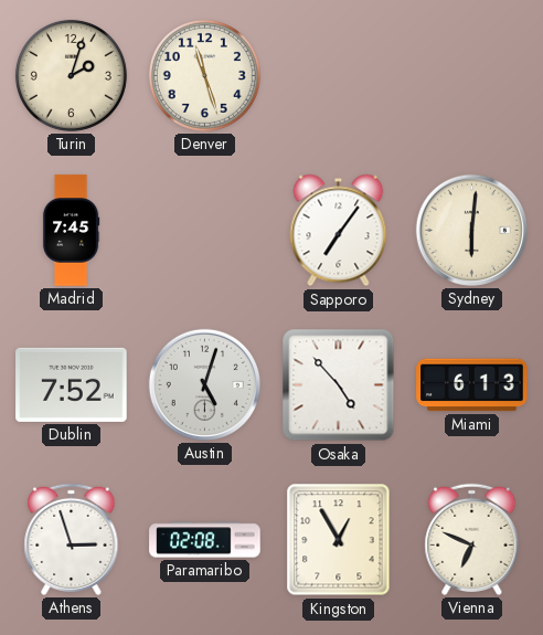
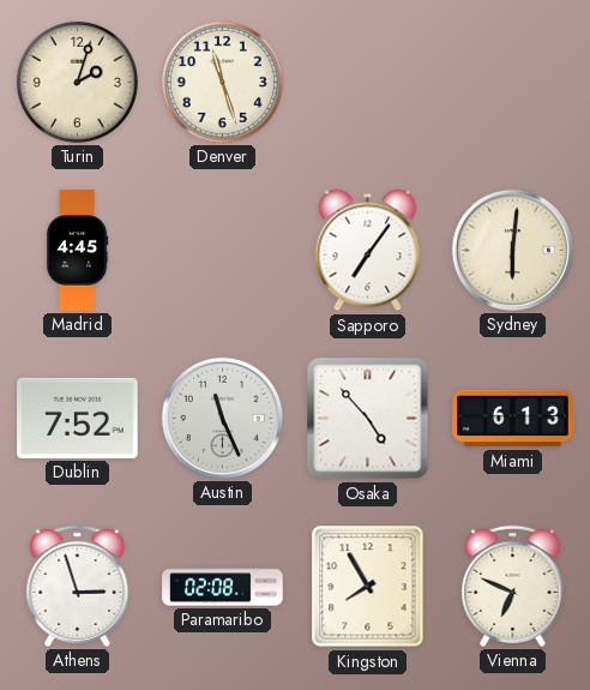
Madrid: 7:45 -> 4:45 (77, 251)
Austin: 5:03 -> 11:26 (222, 418)
Kingston: 12:55 -> 7:55 (368, 587)
